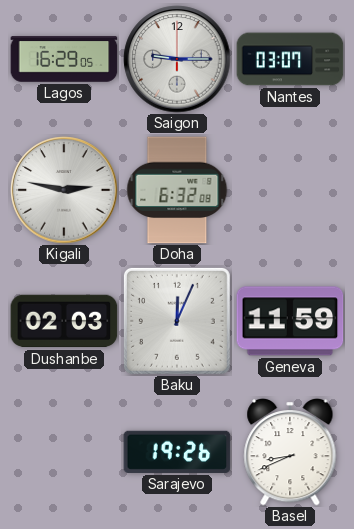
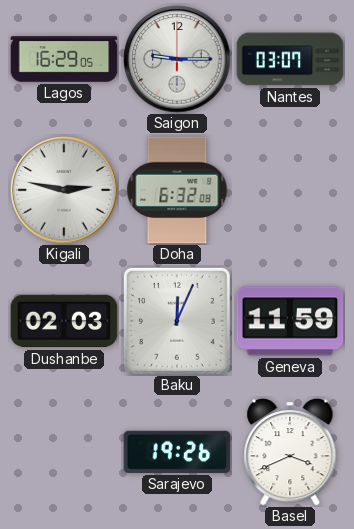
Basel: 8:41 -> 3:41 (290, 452)
